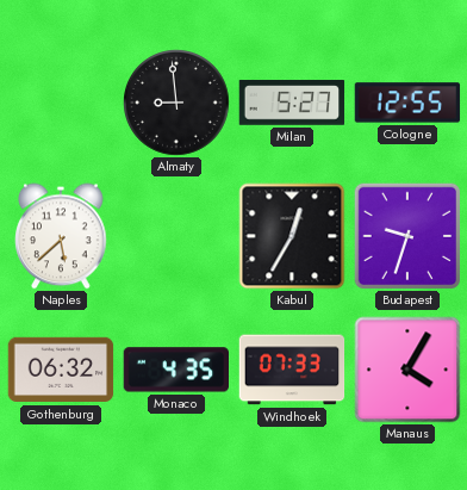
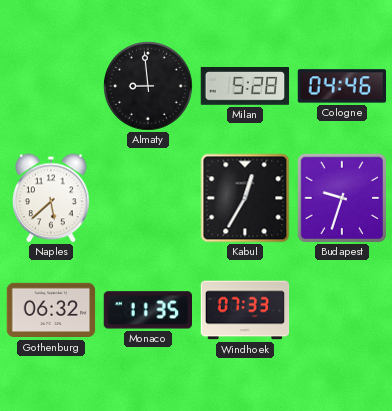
Milan: 5:27 -> 5:28 (245, 87)
Cologne: 12:55 -> 04:46 (342, 86)
Monaco: 4:35 -> 11:35 (147, 310)
Manaus: 4:05 -> none (407, 370)
